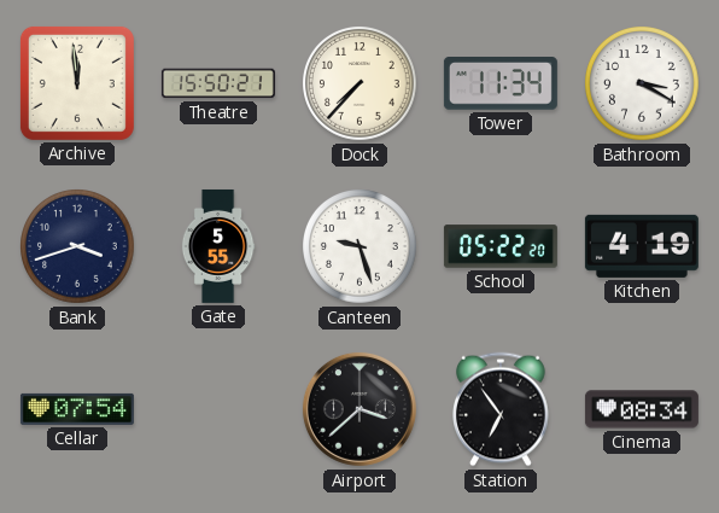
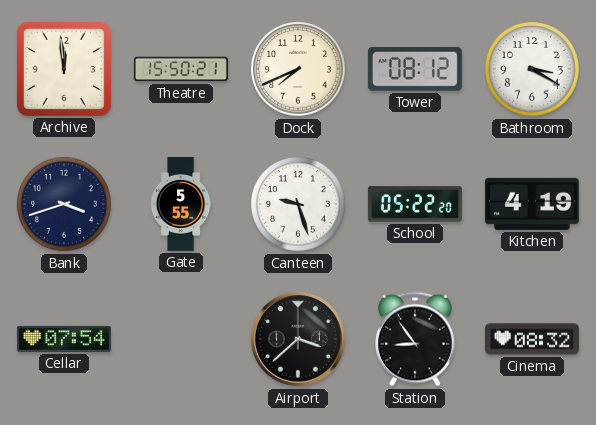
Dock: 7:37 -> 7:41 (299, 70)
Tower: 11:34 -> 08:12 (415, 70)
Station: 6:54 -> 8:54 (416, 339)
Cinema: 08:34 -> 08:32 (532, 339)
